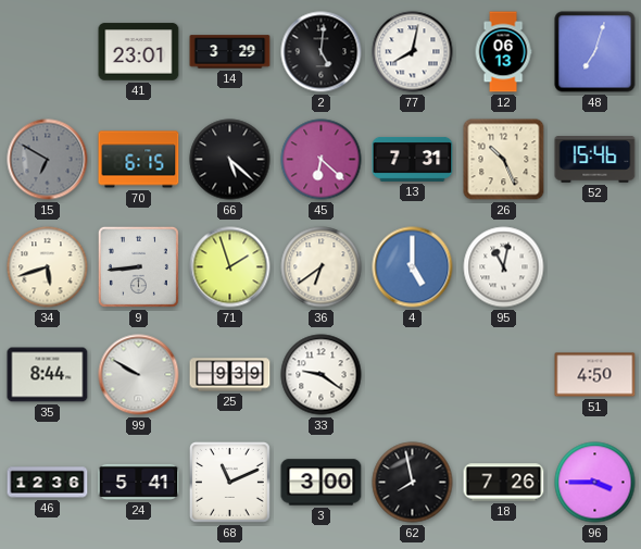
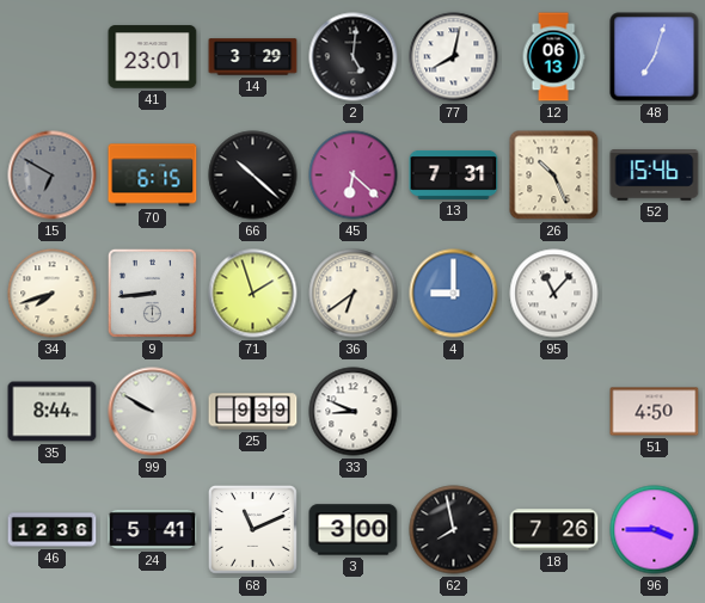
66: 5:22 -> 10:22 (253, 176)
34: 5:42 -> 7:42 (53, 294)
4: 5:00 -> 9:00 (454, 294)
95: 11:02 -> 11:07 (554, 294)
33: 9:21 -> 8:49 (354, 412)
